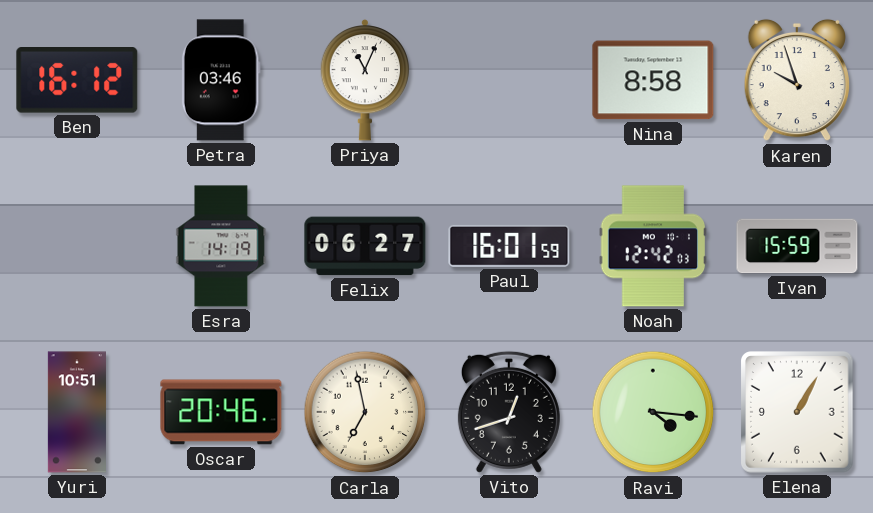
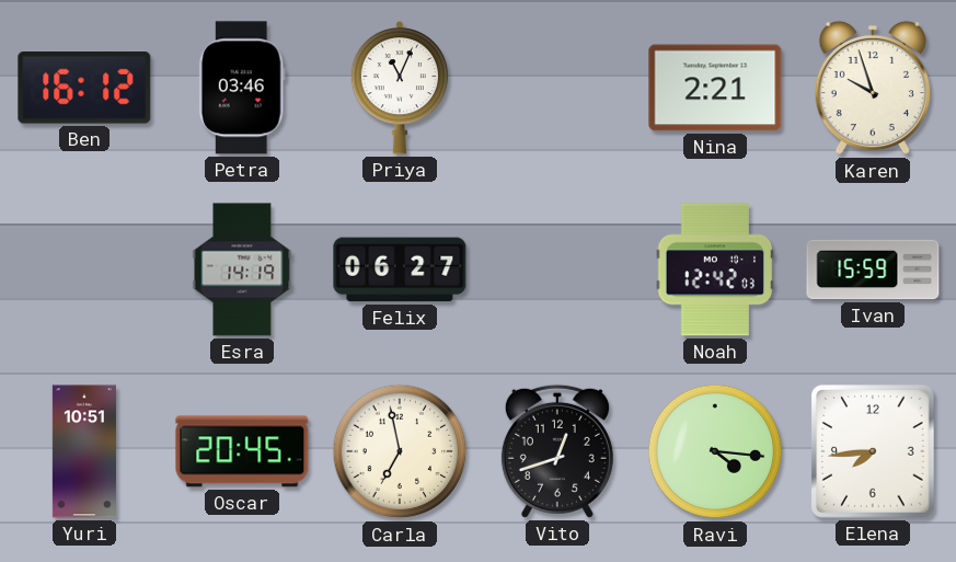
Nina: 8:58 -> 2:21 (715, 88)
Paul: 16:01 -> none (509, 246)
Oscar: 20:46 -> 20:45 (242, 451)
Elena: 1:05 -> 7:44 (873, 451)
